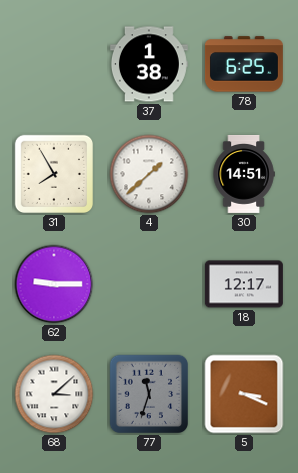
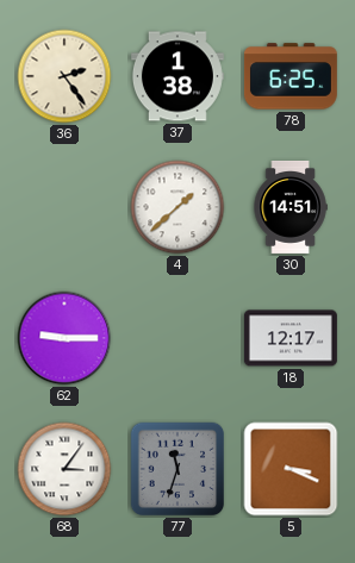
36: none -> 2:24 (64, 76)
31: 7:55 -> none (54, 174)
68: 3:08 -> 3:06 (64, 469)
